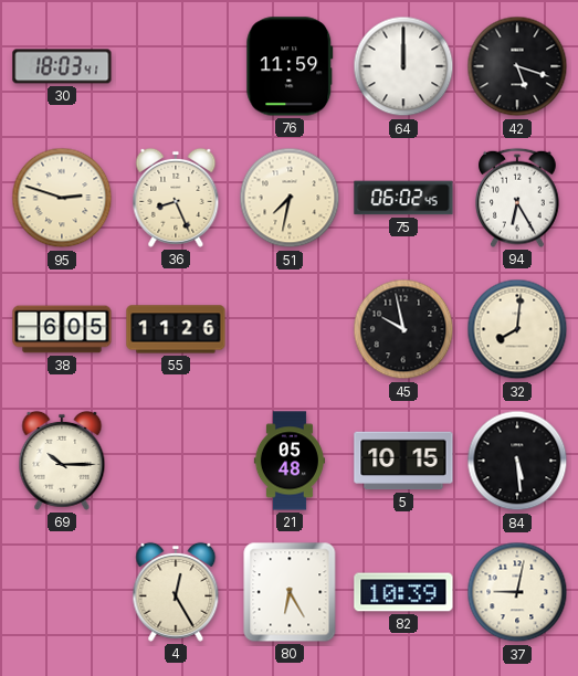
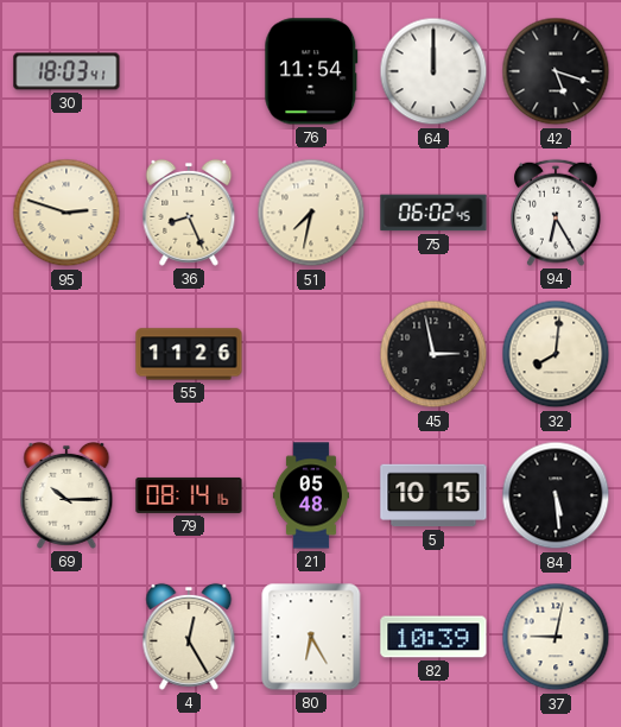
76: 11:59 -> 11:54 (311, 71)
38: 6:05 -> none (62, 329)
45: 9:58 -> 2:58 (433, 354)
79: none -> 08:14 (189, 495)
